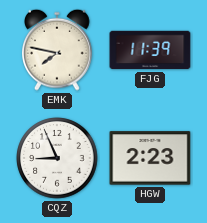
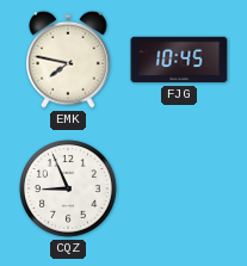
FJG: 11:39 -> 10:45 (179, 60)
HGW: 2:23 -> none (150, 158)
